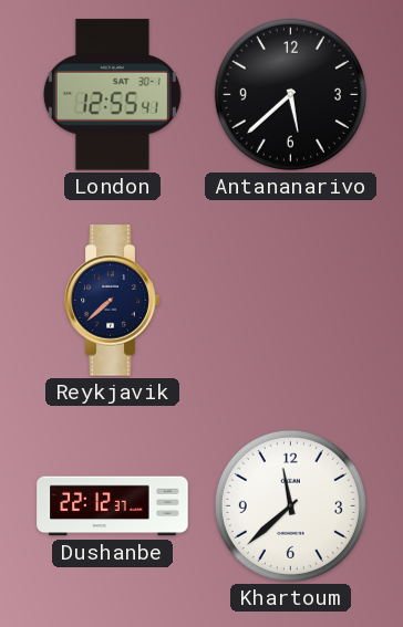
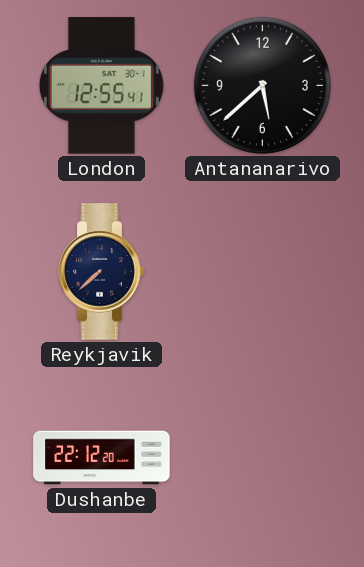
Dushanbe: 22:12:37 -> 22:12:20 (102, 458)
Khartoum: 11:38 -> none (290, 505)
